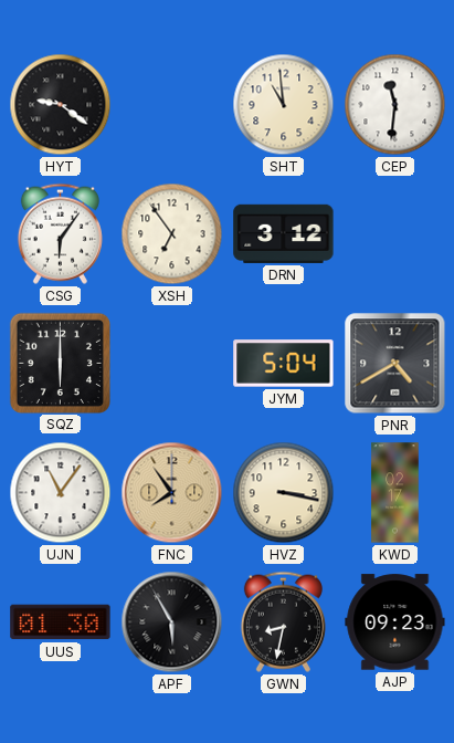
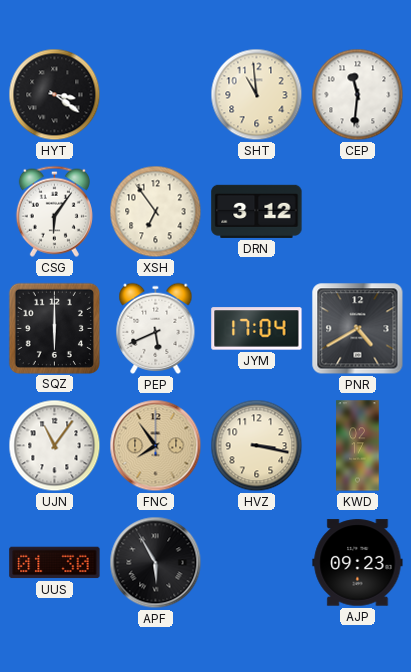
HYT: 9:21 -> 3:21 (55, 95)
PEP: none -> 5:41 (156, 328)
JYM: 5:04 -> 17:04 (257, 329)
GWN: 8:32 -> none (283, 621)
